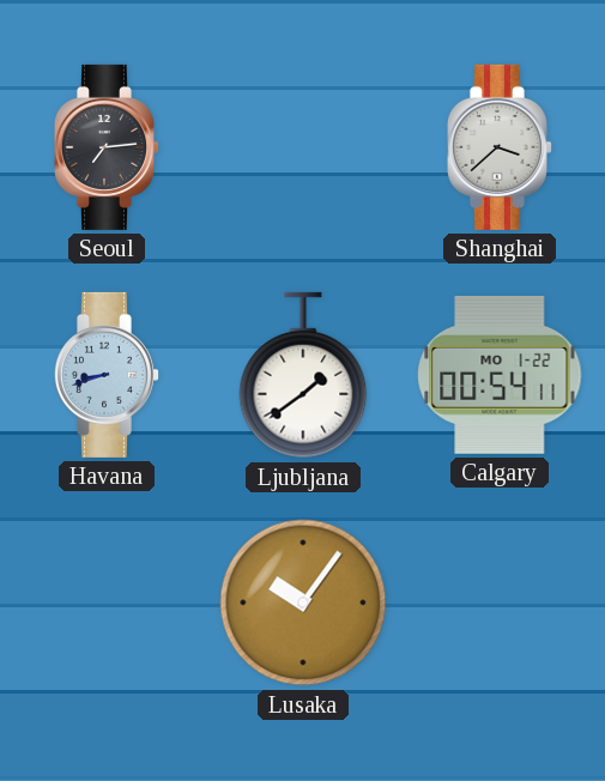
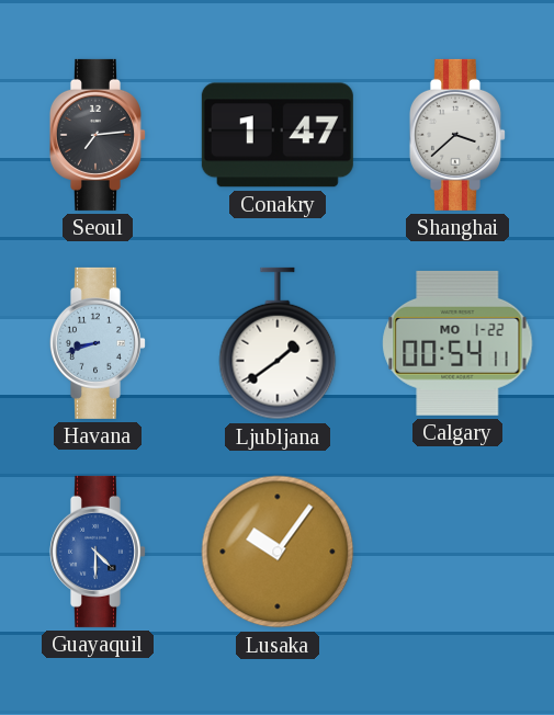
Conakry: none -> 1:47 (278, 135)
Guayaquil: none -> 4:30 (98, 552)
